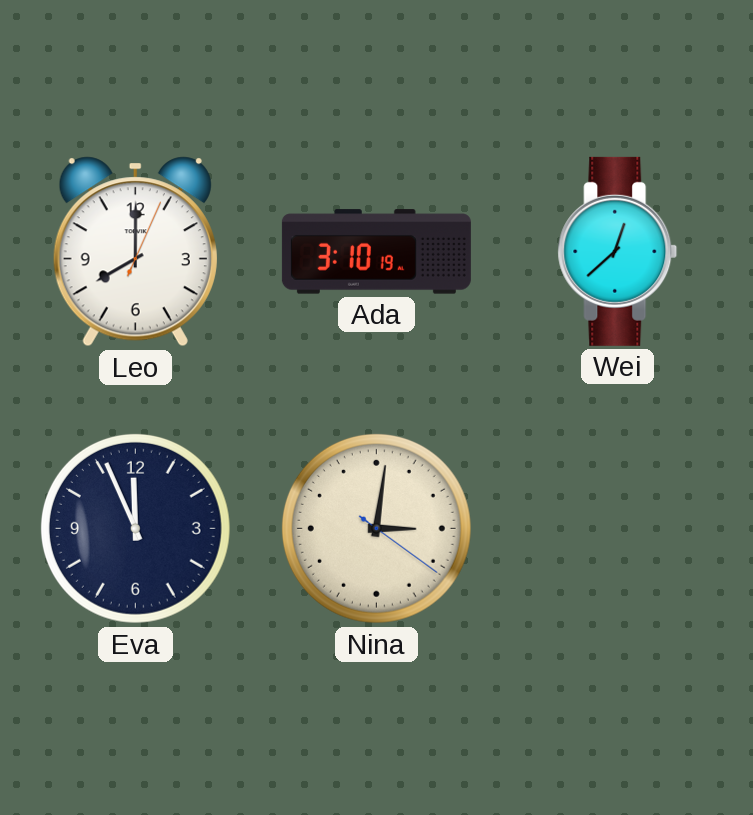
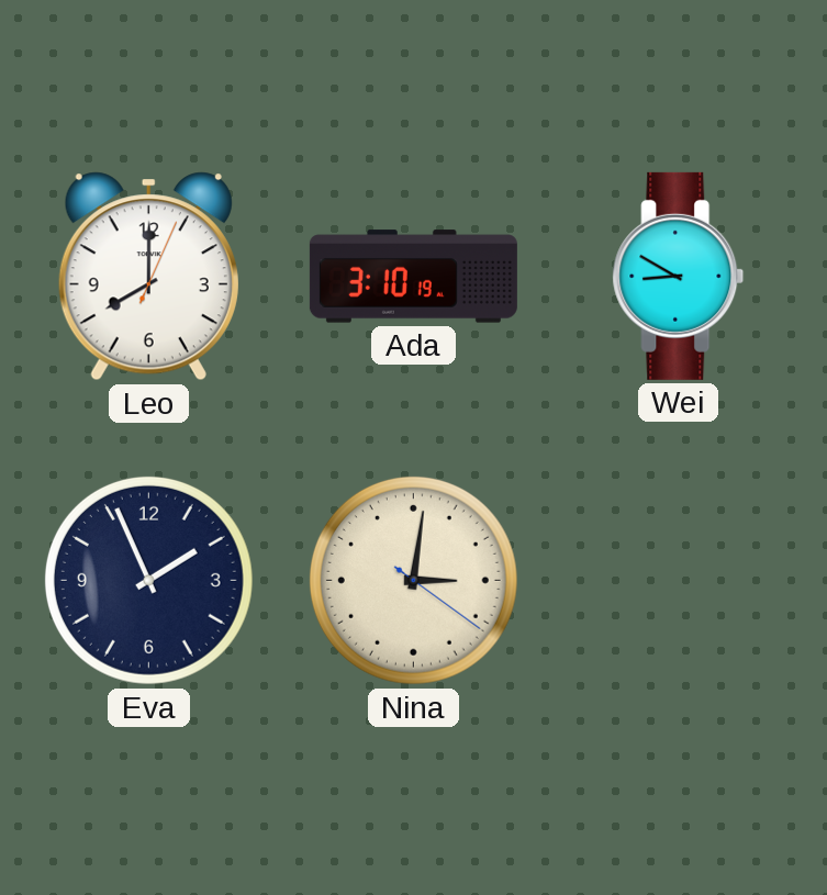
Wei: 12:38 -> 8:50 (679, 276)
Eva: 11:56 -> 1:56 (148, 580)
